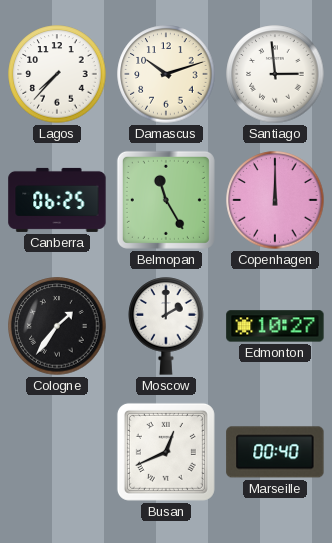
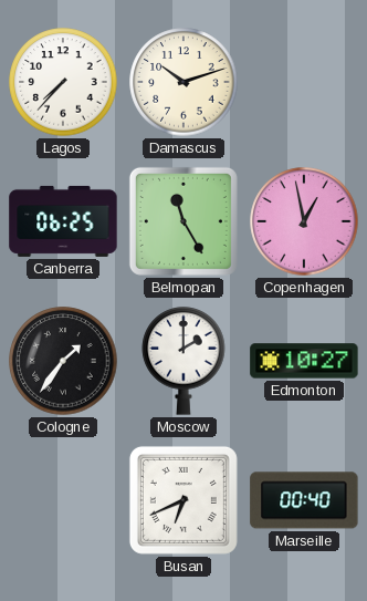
Santiago: 2:59 -> none (275, 74)
Copenhagen: 12:00 -> 12:58 (304, 221)
Busan: 12:41 -> 6:41 (183, 500)
